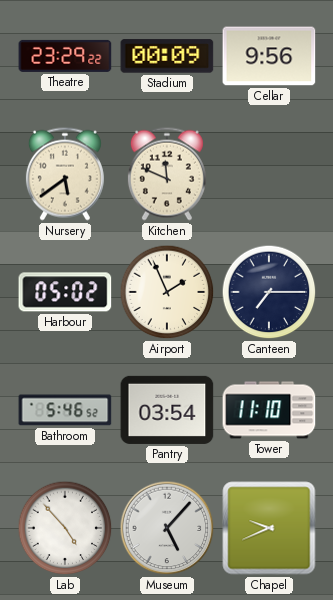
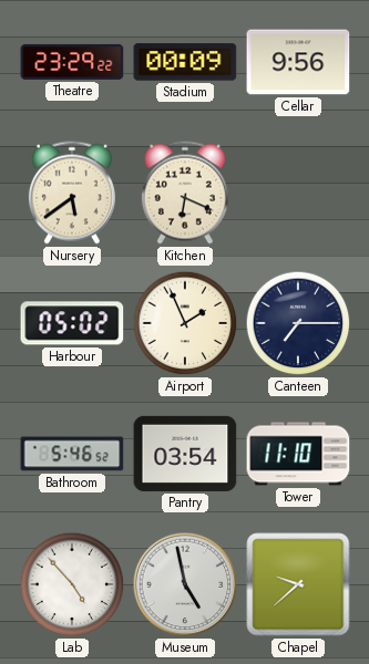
Kitchen: 11:49 -> 6:19 (185, 193)
Museum: 5:07 -> 4:58 (185, 584)
Chapel: 9:41 -> 9:38 (298, 584)
